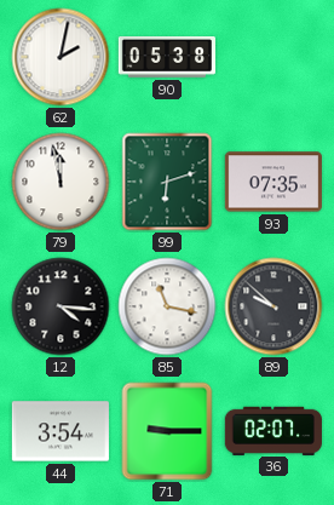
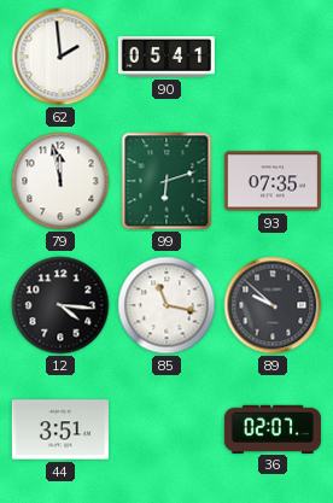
62: 2:02 -> 1:59 (60, 57)
90: 05:38 -> 05:41 (166, 58)
44: 3:54 -> 3:51 (60, 429)
71: 9:15 -> none (167, 431)
